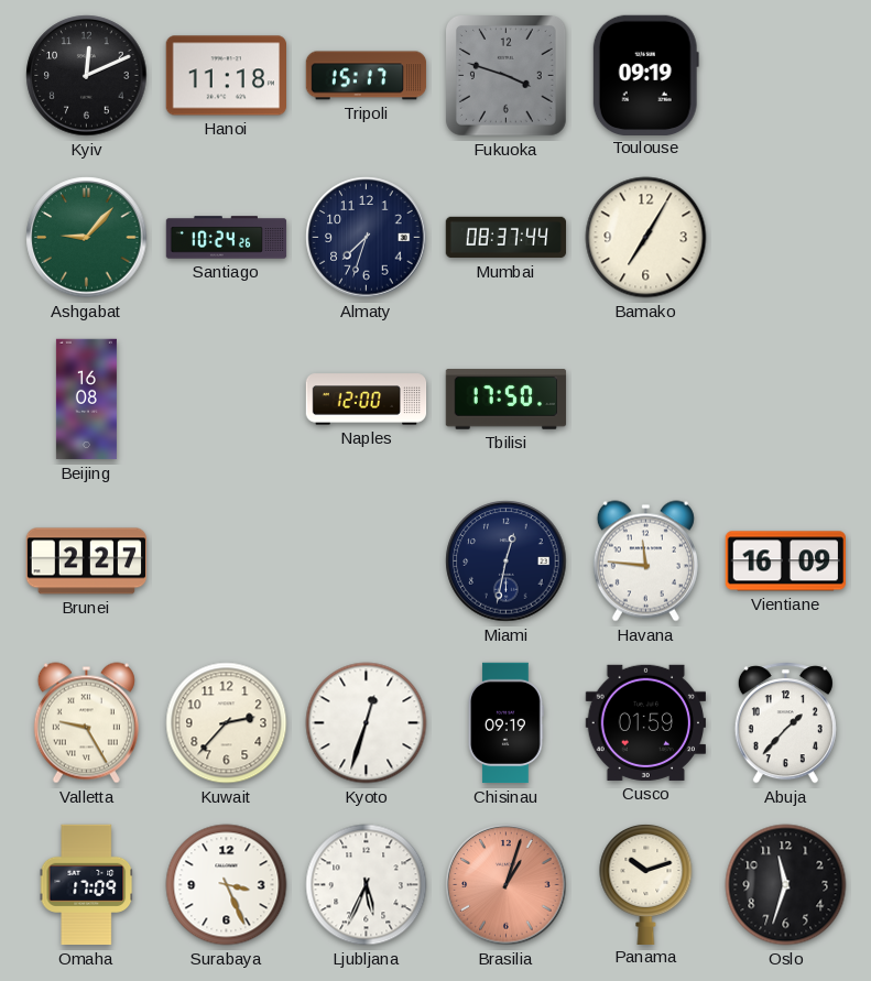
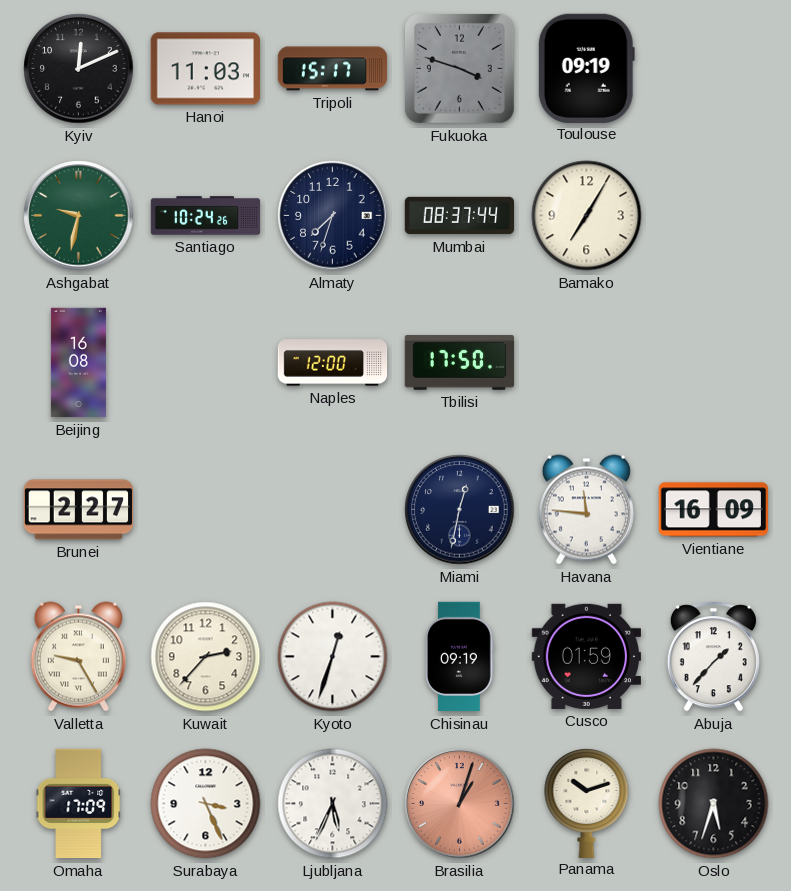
Hanoi: 11:18 -> 11:03 (205, 69)
Ashgabat: 9:07 -> 9:32 (79, 216)
Oslo: 11:33 -> 5:33 (714, 804)
